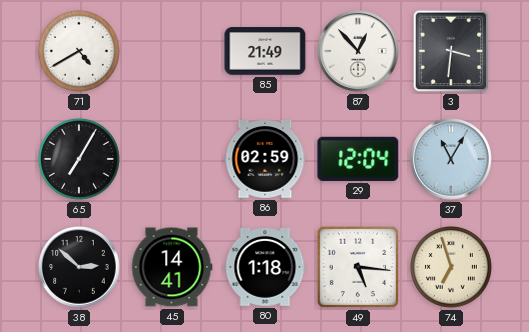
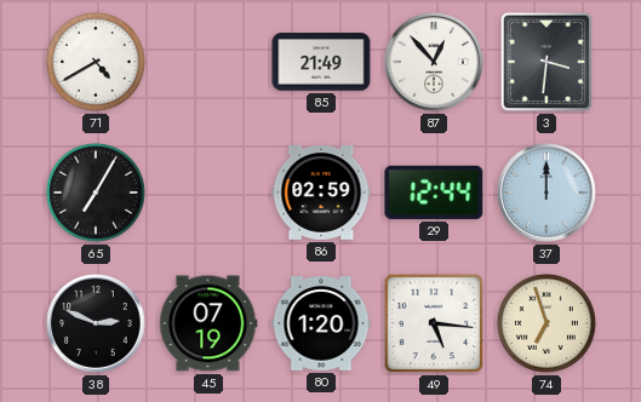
29: 12:04 -> 12:44 (434, 193)
37: 11:05 -> 12:00 (546, 193)
38: 2:52 -> 2:49 (96, 323)
45: 14:41 -> 07:19 (208, 323)
80: 1:18 -> 1:20 (321, 325)
